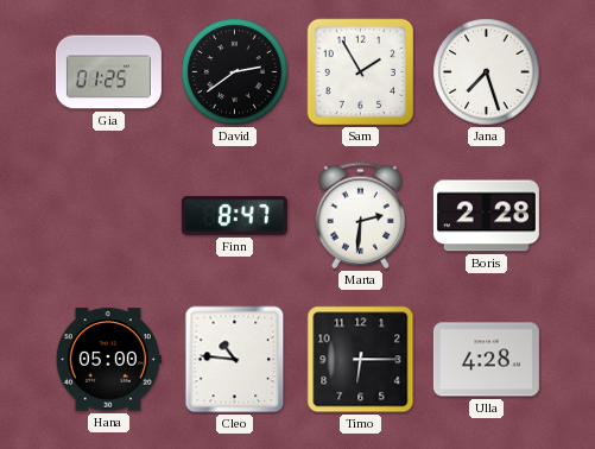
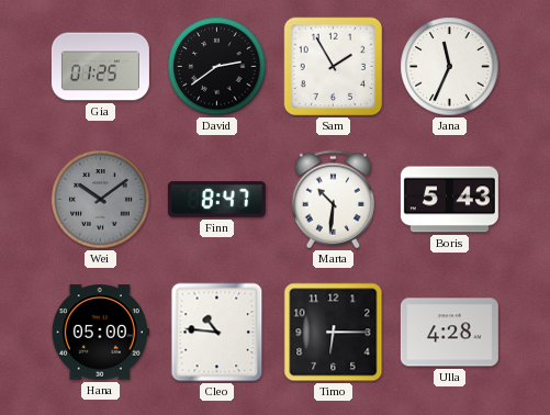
Jana: 7:27 -> 11:34 (450, 67)
Wei: none -> 10:09 (101, 200)
Marta: 2:31 -> 10:31 (333, 200)
Boris: 2:28 -> 5:43 (449, 200)
